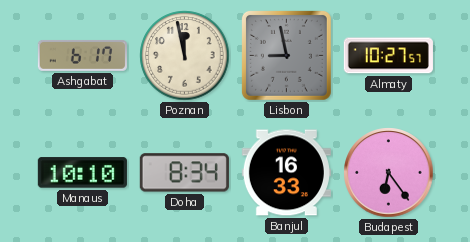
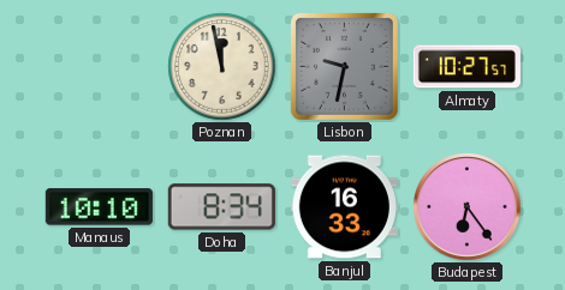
Ashgabat: 6:17 -> none (82, 55)
Lisbon: 8:58 -> 9:32 (344, 66)
